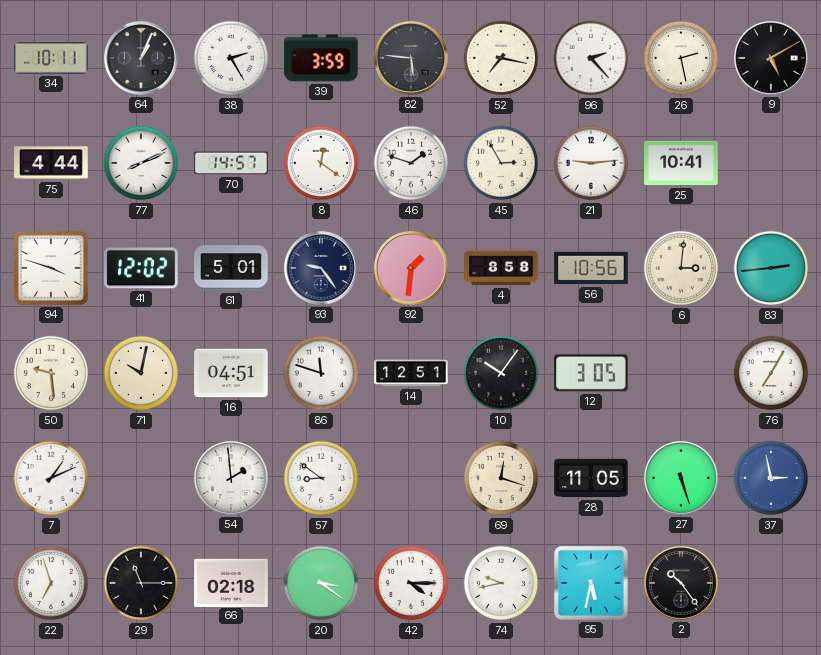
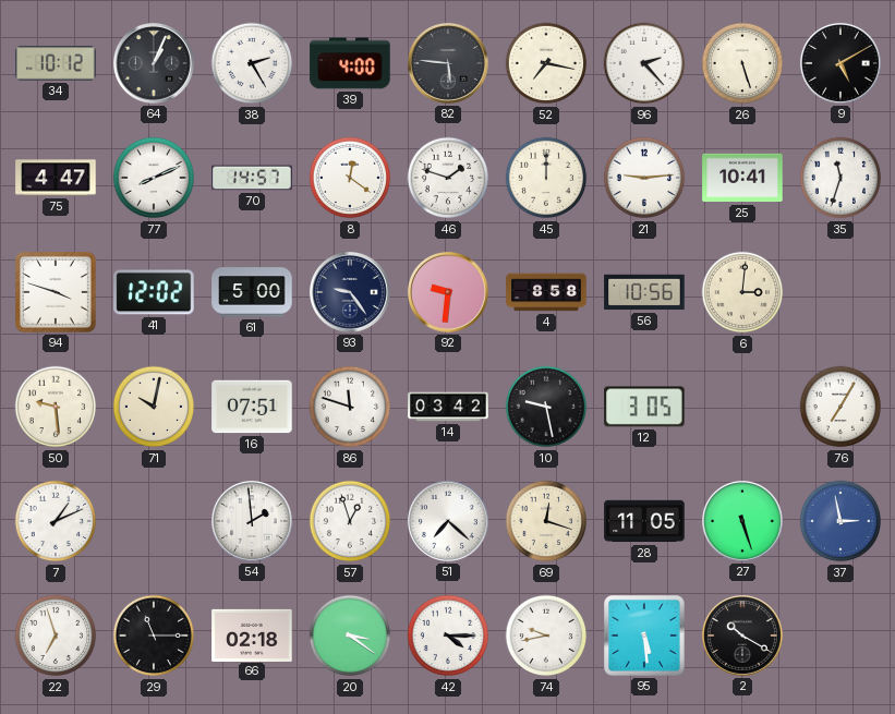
34: 10:11 -> 10:12 (56, 63)
39: 3:59 -> 4:00 (350, 63)
26: 2:28 -> 5:27 (742, 63)
75: 4:44 -> 4:47 (56, 178)
45: 2:55 -> 12:00 (546, 178)
35: none -> 11:33 (840, 178)
61: 5:01 -> 5:00 (252, 292)
92: 1:31 -> 9:31 (448, 292)
83: 2:44 -> none (771, 268)
16: 04:51 -> 07:51 (252, 407)
14: 12:51 -> 03:42 (448, 407)
10: 10:06 -> 9:28 (546, 407)
57: 8:51 -> 12:57 (350, 521)
51: none -> 7:22 (448, 521)
95: 5:32 -> 5:29 (645, 637)
2: 10:24 -> 10:20 (742, 636)
